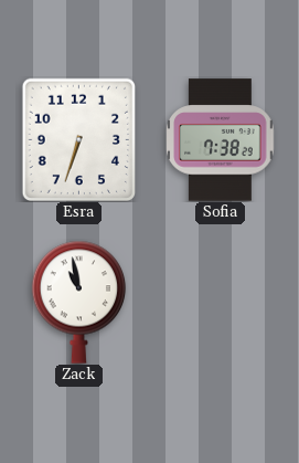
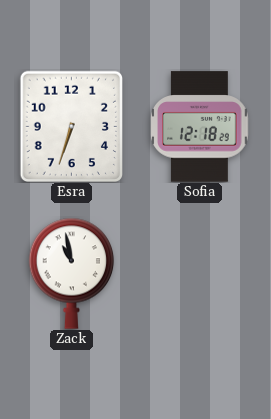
Sofia: 7:38 -> 12:18 (200, 127)
